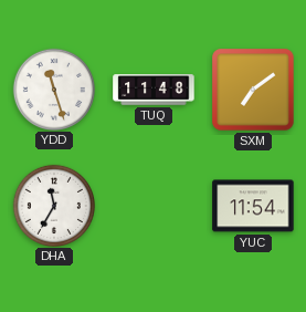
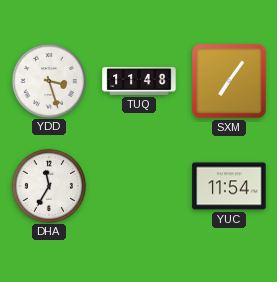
YDD: 11:27 -> 3:27 (48, 80)
SXM: 7:09 -> 7:06 (229, 81)
